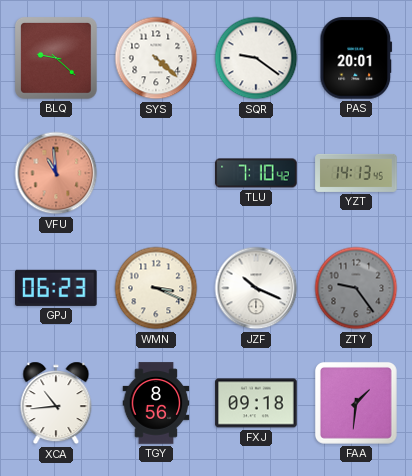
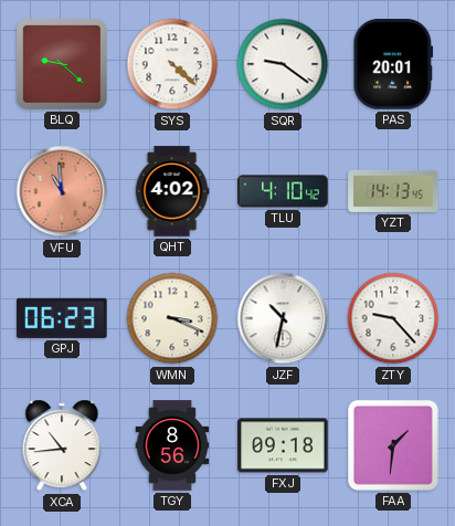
QHT: none -> 4:02 (172, 191)
TLU: 7:10 -> 4:10 (283, 191)
JZF: 10:19 -> 10:32 (283, 318)
ZTY: 9:24 -> 9:23 (393, 318)
ZTY dial: grey -> white (393, 318)
